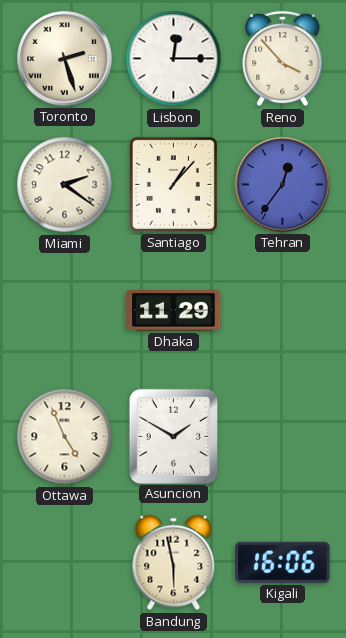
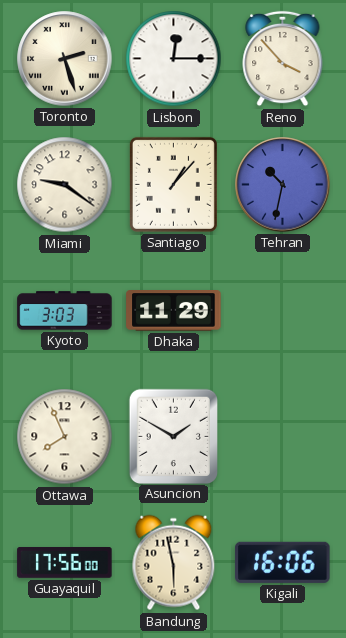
Miami: 2:21 -> 9:21 (65, 185)
Tehran: 12:36 -> 10:32 (283, 185)
Kyoto: none -> 3:03 (65, 311)
Ottawa: 4:56 -> 7:56 (65, 437)
Guayaquil: none -> 17:56 (65, 563)
